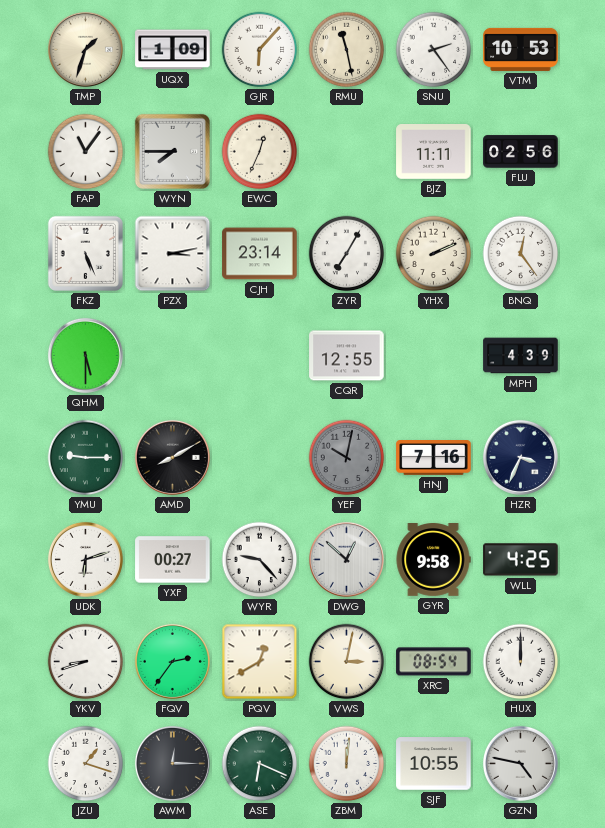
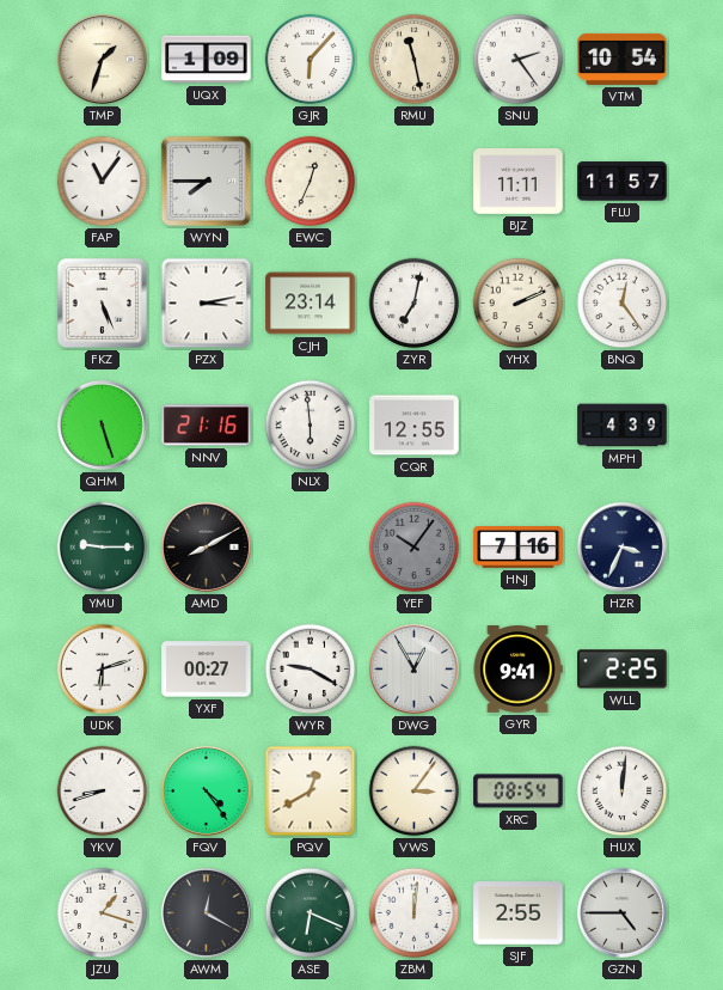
VTM: 10:53 -> 10:54 (623, 59)
FLU: 02:56 -> 11:57 (623, 182)
ZYR: 7:05 -> 7:02 (415, 304)
QHM: 5:30 -> 5:27 (102, 424)
NNV: none -> 21:16 (207, 426)
NLX: none -> 5:59 (311, 426)
YEF: 10:02 -> 10:06 (415, 548)
WYR: 9:23 -> 9:20 (311, 670)
DWG: 12:52 -> 12:55 (413, 668)
GYR: 9:58 -> 9:41 (517, 670)
WLL: 4:25 -> 2:25 (623, 670)
FQV: 2:36 -> 4:24 (206, 790)
VWS: 3:02 -> 3:06 (415, 792)
HUX: 12:00 -> 12:01 (623, 792)
AWM: 12:15 -> 12:20 (206, 912)
SJF: 10:55 -> 2:55 (519, 913)
GZN: 4:47 -> 4:45 (621, 912)
